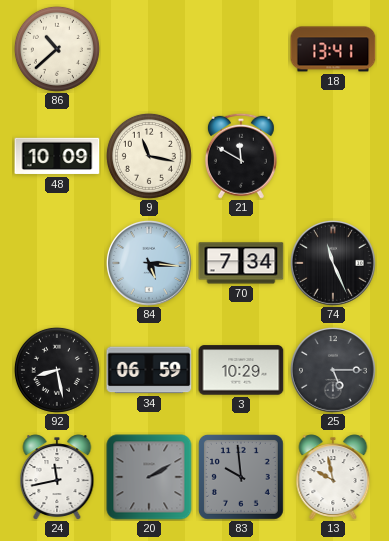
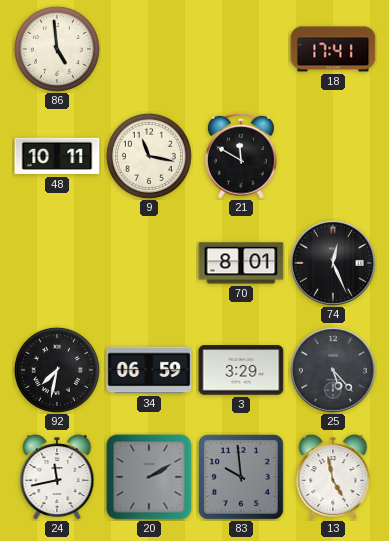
86: 10:38 -> 4:59 (57, 49)
18: 13:41 -> 17:41 (333, 49)
48: 10:09 -> 10:11 (57, 156)
84: 5:16 -> none (149, 263)
70: 7:34 -> 8:01 (241, 263)
74: 11:26 -> 12:26 (333, 263)
92: 8:28 -> 7:32 (57, 370)
3: 10:29 -> 3:29 (241, 370)
25: 5:15 -> 5:23 (333, 370)
13: 9:58 -> 4:58 (333, 477)
